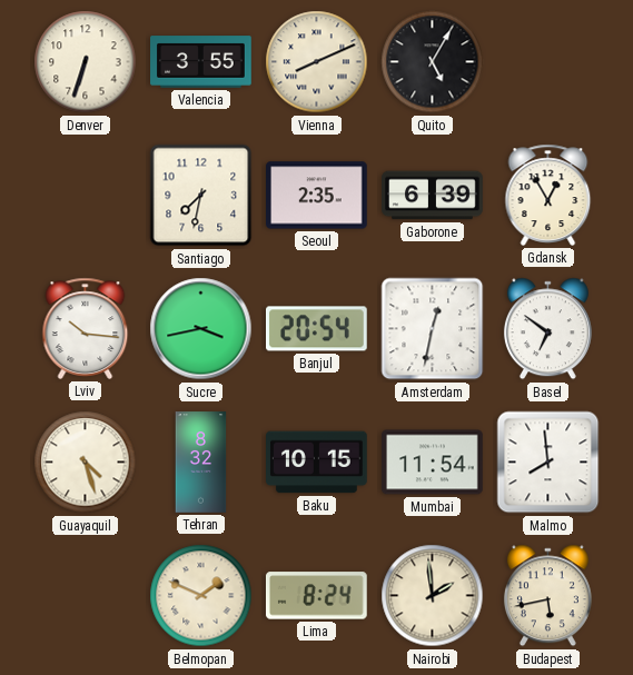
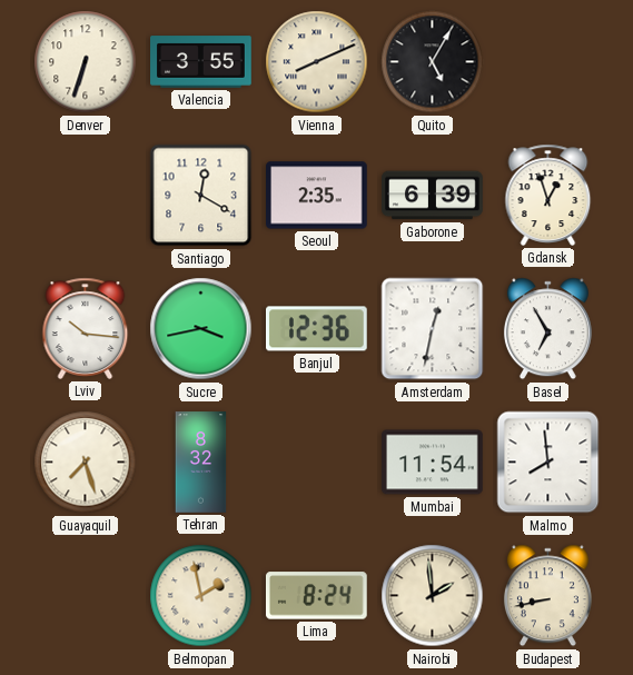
Santiago: 7:32 -> 12:20 (201, 196)
Gdansk: 12:55 -> 12:57 (548, 195)
Banjul: 20:54 -> 12:36 (317, 329)
Basel: 6:51 -> 6:55 (547, 329)
Guayaquil: 4:27 -> 7:27 (86, 463)
Baku: 10:15 -> none (317, 463)
Belmopan: 1:49 -> 1:58 (201, 596)
Budapest: 5:43 -> 8:43 (547, 596)
